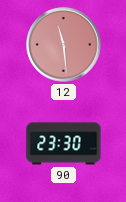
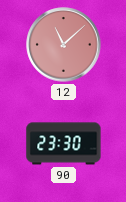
12: 11:29 -> 11:08 (64, 45)
